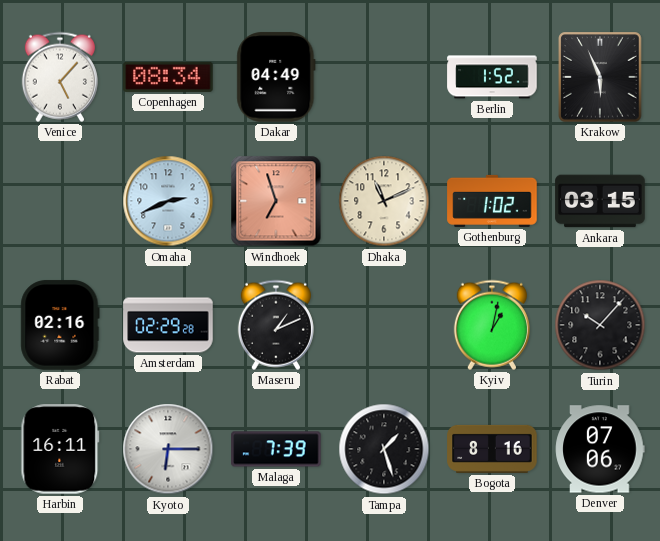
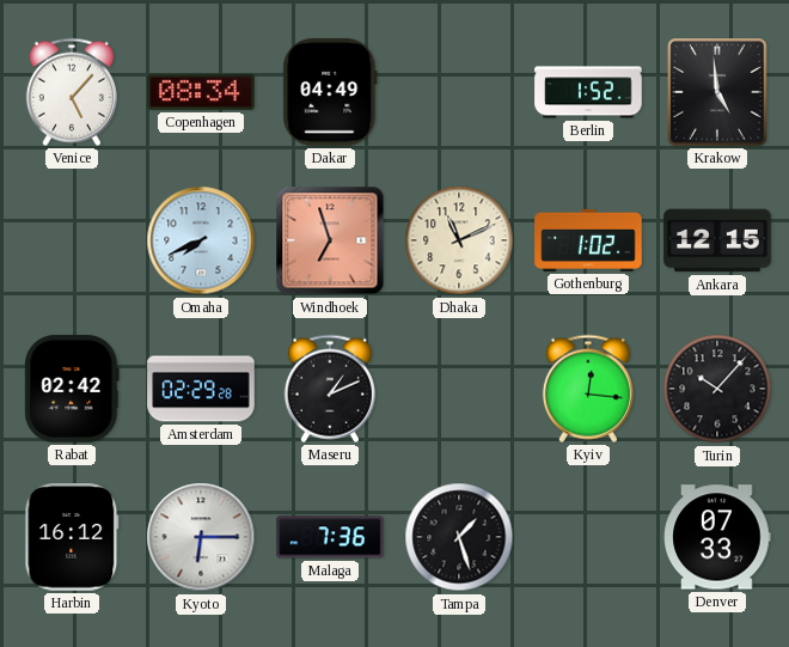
Krakow: 5:56 -> 4:59 (717, 92)
Omaha: 2:41 -> 7:41 (201, 240)
Ankara: 03:15 -> 12:15 (717, 240)
Rabat: 02:16 -> 02:42 (72, 389)
Kyiv: 1:02 -> 12:16 (588, 389)
Harbin: 16:11 -> 16:12 (72, 537)
Malaga: 7:39 -> 7:36 (330, 537)
Bogota: 8:16 -> none (492, 449)
Denver: 07:06 -> 07:33 (717, 537)
